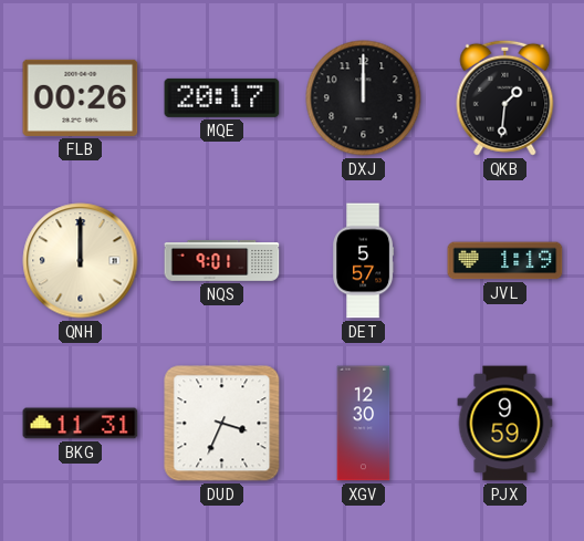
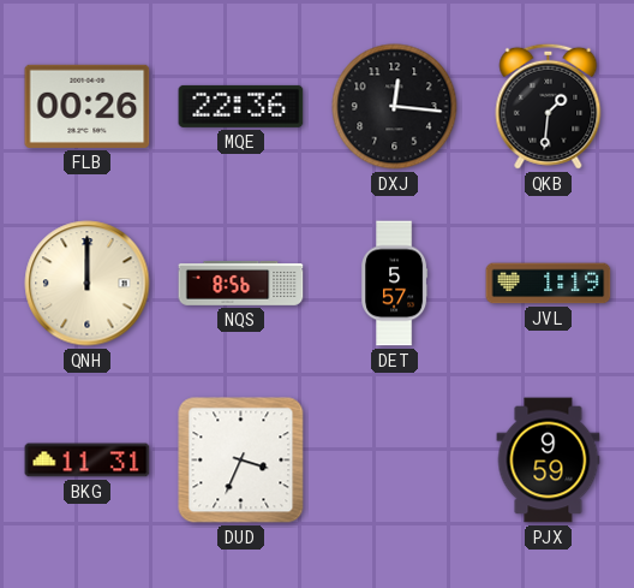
MQE: 20:17 -> 22:36 (241, 106)
DXJ: 12:00 -> 12:16 (395, 107)
NQS: 9:01 -> 8:56 (241, 284)
XGV: 12:30 -> none (364, 424)
